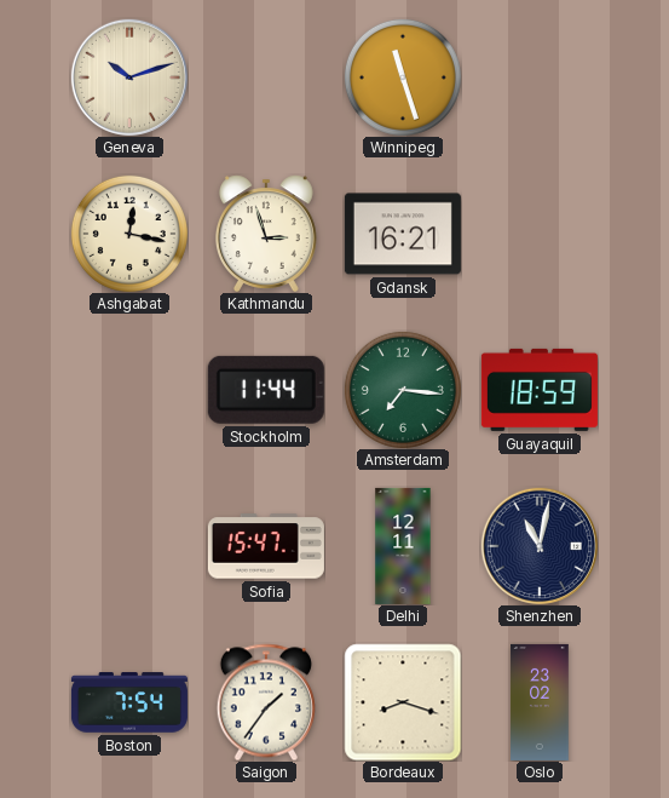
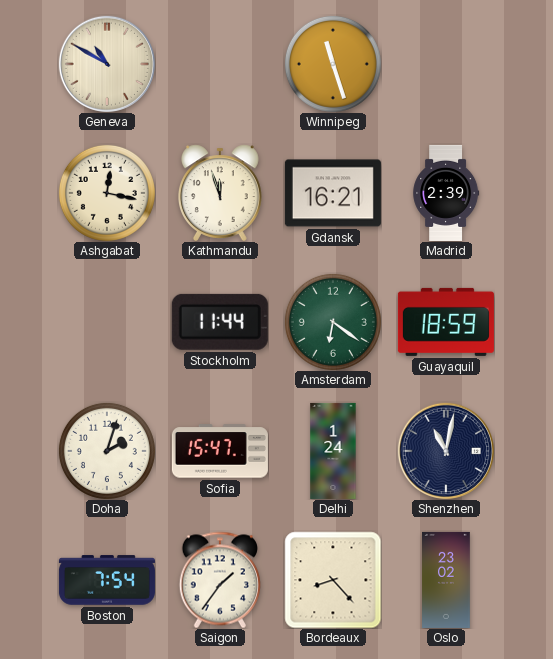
Geneva: 10:12 -> 10:50 (107, 64)
Kathmandu: 2:57 -> 11:57 (220, 193)
Madrid: none -> 2:39 (446, 193)
Amsterdam: 7:16 -> 6:21 (333, 322)
Doha: none -> 2:03 (107, 451)
Delhi: 12:11 -> 1:24 (333, 451)
Bordeaux: 8:18 -> 8:23 (333, 580)
